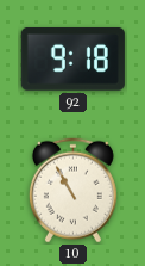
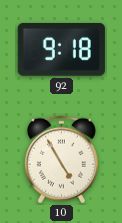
10: 10:55 -> 4:55 (61, 160)
